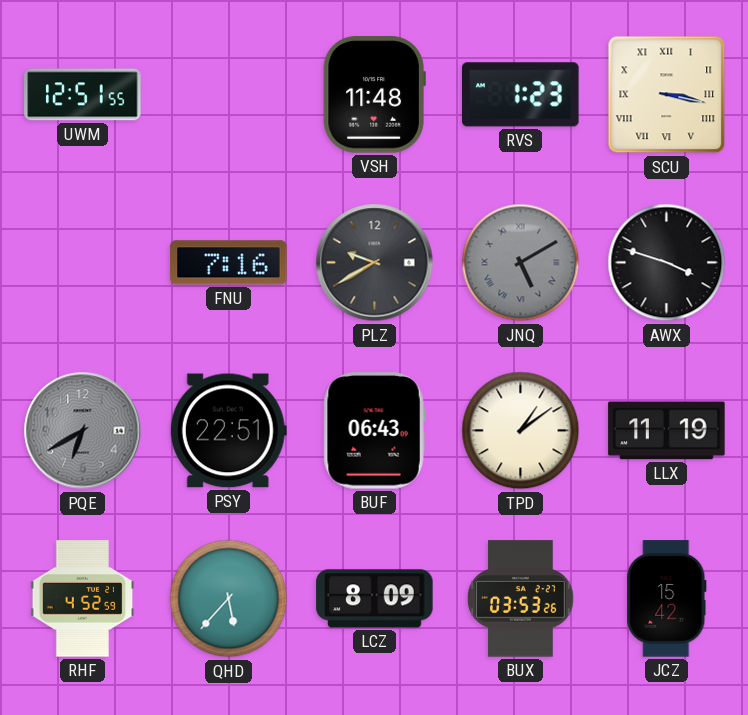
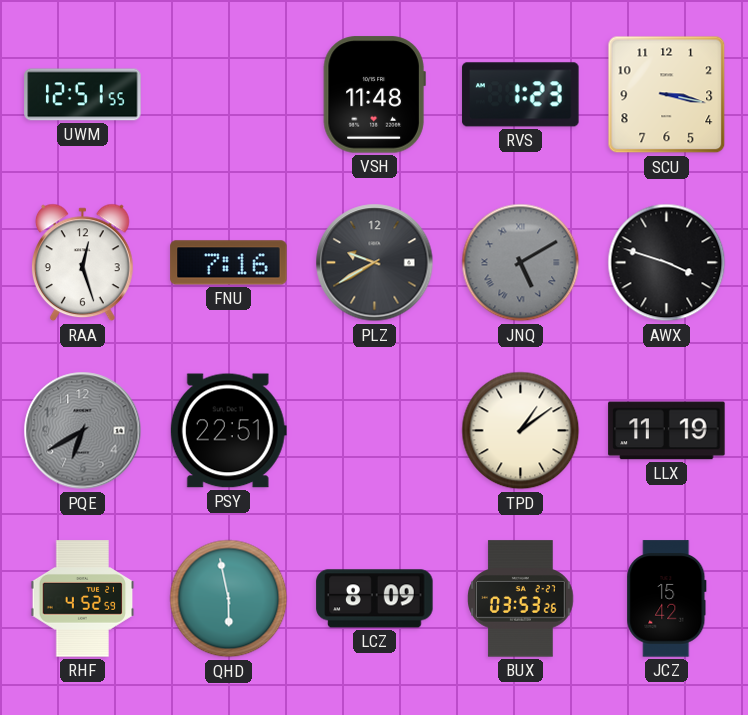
SCU numerals: Roman -> Arabic (667, 95)
RAA: none -> 12:27 (82, 263)
BUF: 06:43 -> none (374, 431)
QHD: 5:37 -> 5:58 (229, 599)
